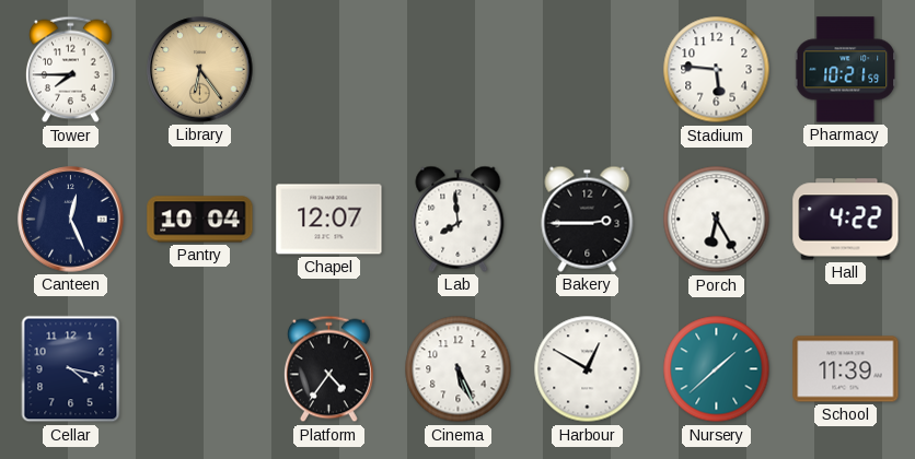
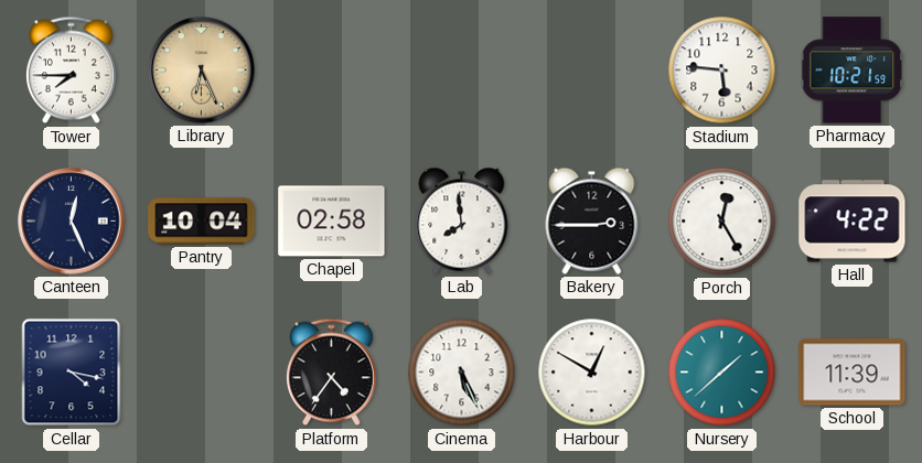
Library: 6:24 -> 6:26 (202, 71)
Chapel: 12:07 -> 02:58 (332, 222)
Porch: 6:25 -> 12:25 (722, 222)
